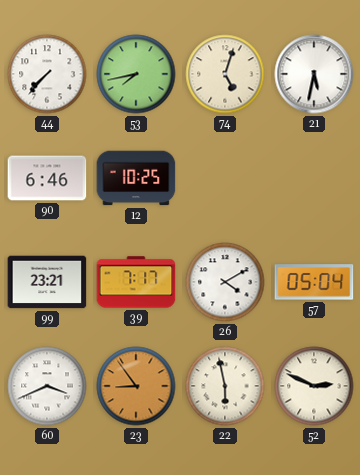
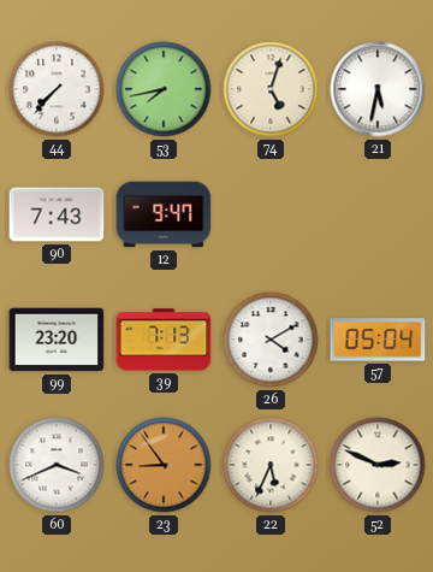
90: 6:46 -> 7:43 (57, 214)
12: 10:25 -> 9:47 (164, 214)
99: 23:21 -> 23:20 (57, 340)
39: 7:17 -> 7:13 (164, 340)
22: 5:58 -> 5:34 (271, 465)
